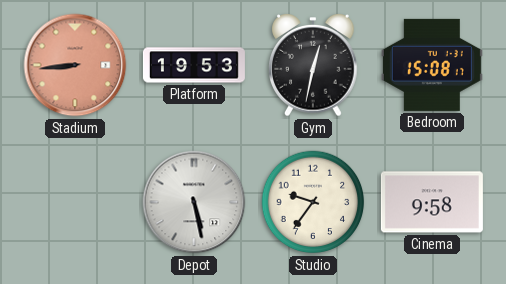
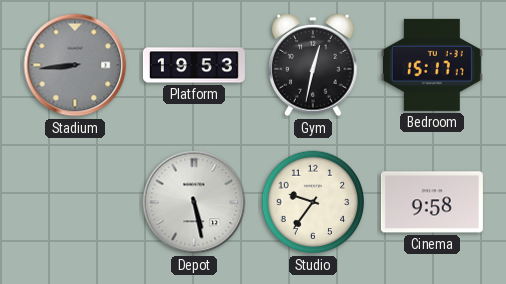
Stadium dial: salmon -> grey (75, 65)
Bedroom: 15:08 -> 15:17 (432, 65)
